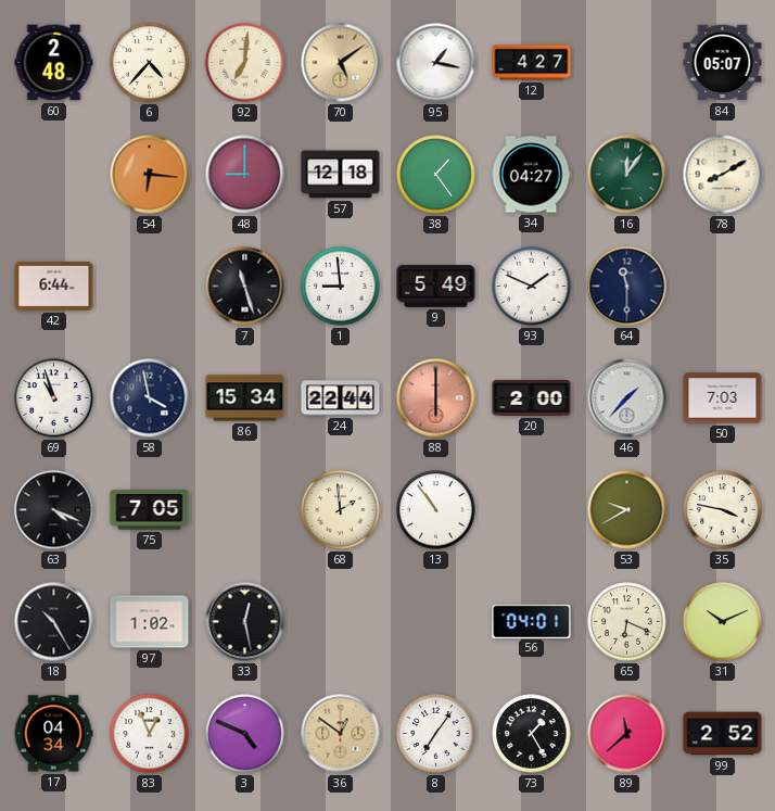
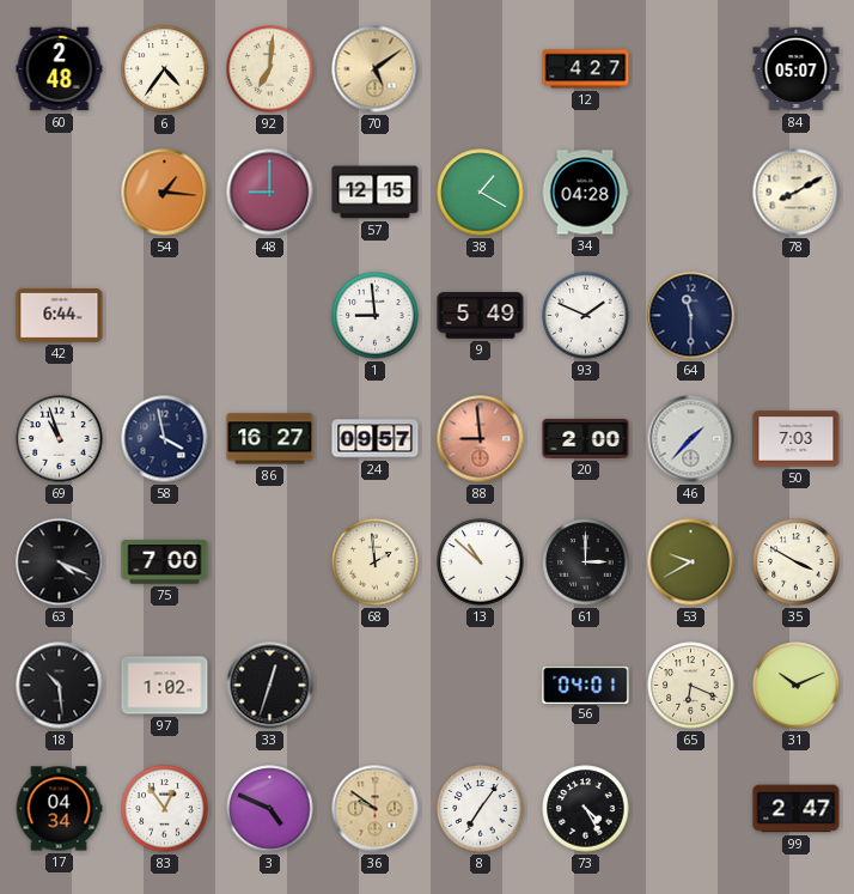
6: 4:37 -> 4:36 (165, 69)
95: 1:17 -> none (436, 63)
54: 6:16 -> 1:16 (165, 193)
57: 12:18 -> 12:15 (376, 193)
38: 1:24 -> 1:20 (481, 193)
34: 04:27 -> 04:28 (585, 193)
16: 12:06 -> none (627, 175)
7: 11:27 -> none (245, 287)
86: 15:34 -> 16:27 (270, 439)
24: 22:44 -> 09:57 (376, 439)
88: 6:00 -> 8:59 (481, 439)
75: 7:05 -> 7:00 (165, 562)
13: 10:54 -> 10:52 (481, 562)
61: none -> 3:00 (586, 562)
35: 3:47 -> 3:50 (797, 562)
18: 10:25 -> 10:29 (60, 686)
33: 12:28 -> 12:33 (270, 686)
83: 12:56 -> 12:54 (165, 809)
36: 12:51 -> 9:51 (376, 809)
73: 1:25 -> 4:25 (586, 809)
89: 11:38 -> none (627, 734)
99: 2:52 -> 2:47 (797, 809)
